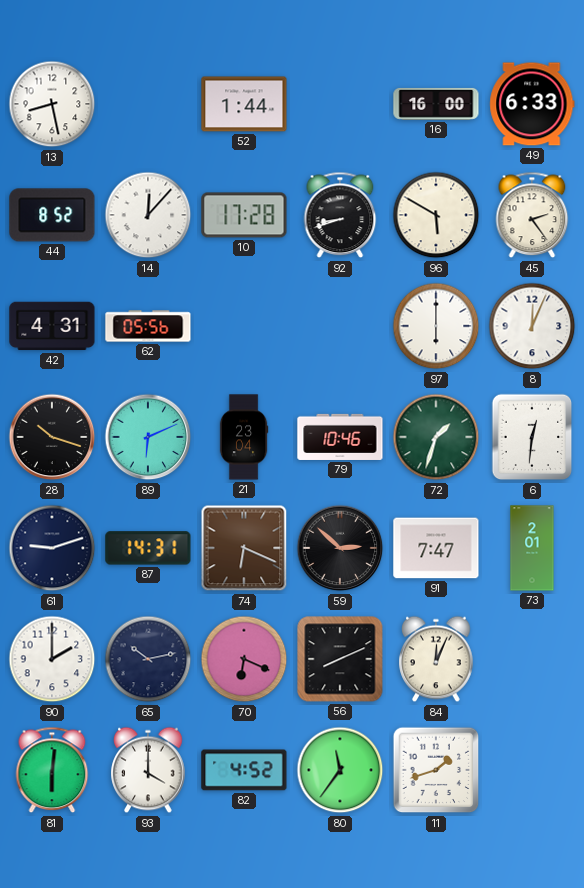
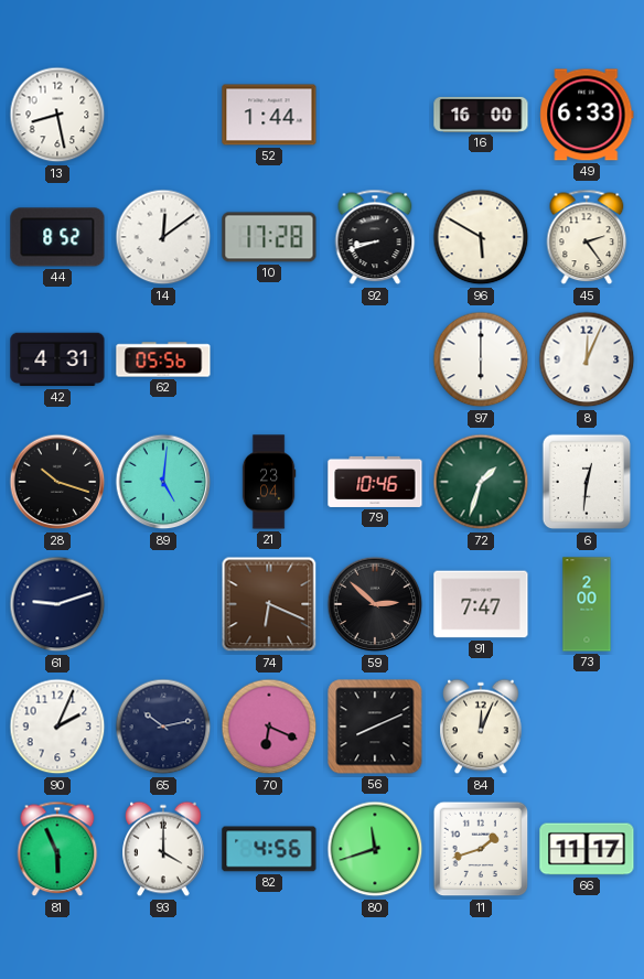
14: 12:07 -> 12:09 (163, 237)
89: 6:11 -> 5:01 (163, 482)
87: 14:31 -> none (148, 548)
73: 2:01 -> 2:00 (587, 604)
90: 2:00 -> 2:04 (57, 727)
81: 6:01 -> 5:56 (57, 849)
82: 4:52 -> 4:56 (269, 849)
80: 11:36 -> 11:42 (375, 849)
66: none -> 11:17 (587, 849)
